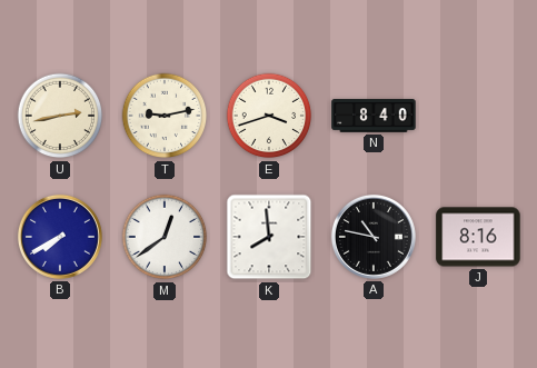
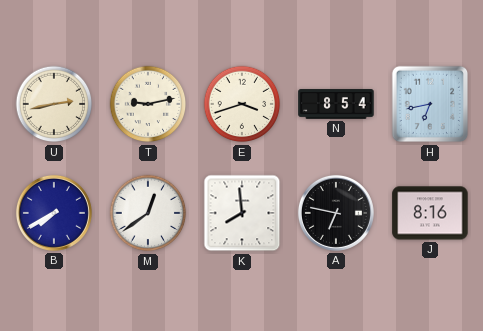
N: 8:40 -> 8:54 (336, 104)
H: none -> 6:43 (430, 104)
A: 10:47 -> 6:47 (336, 213)
